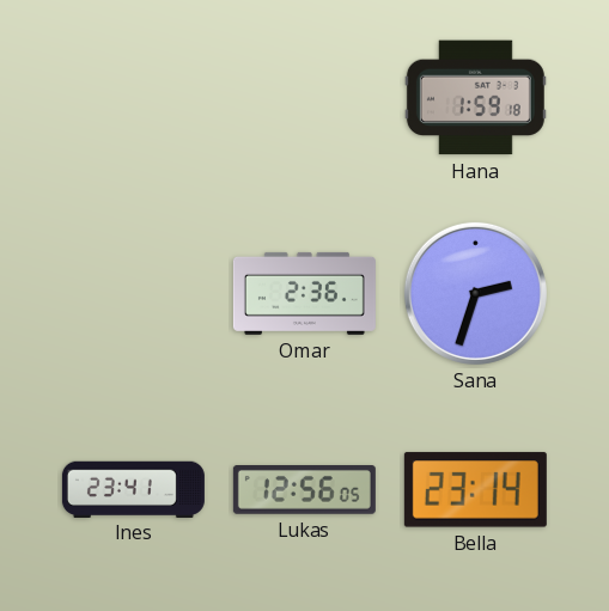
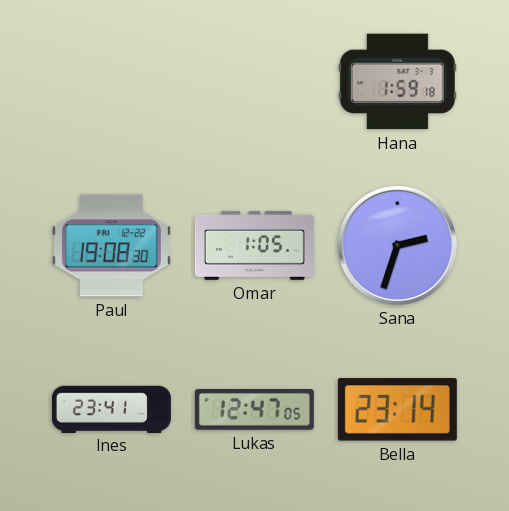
Paul: none -> 19:08 (111, 246)
Omar: 2:36 -> 1:05 (254, 245)
Lukas: 12:56 -> 12:47 (254, 410)
